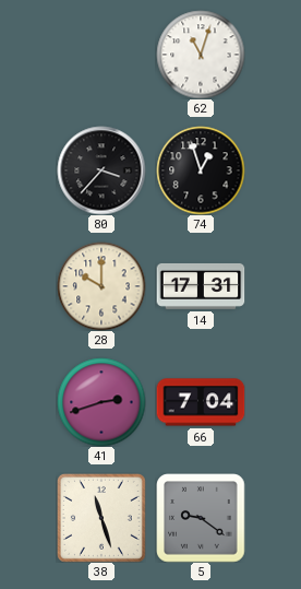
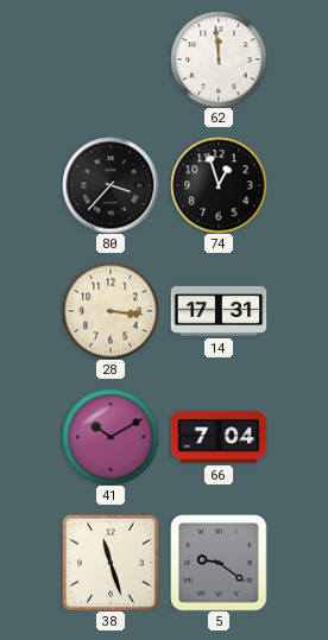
62: 11:03 -> 11:59 (219, 59)
28: 10:00 -> 3:16 (111, 311)
41: 2:42 -> 10:10 (111, 437)
